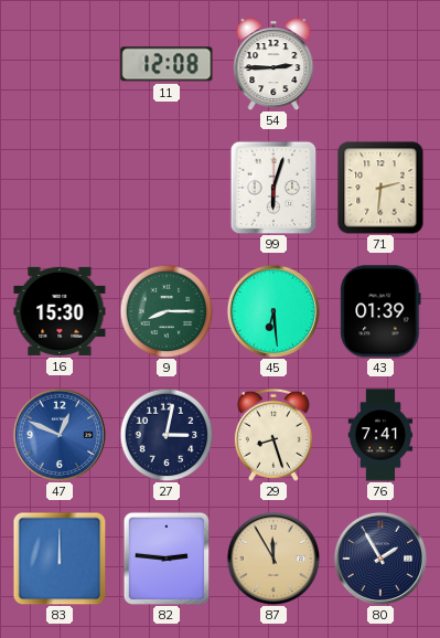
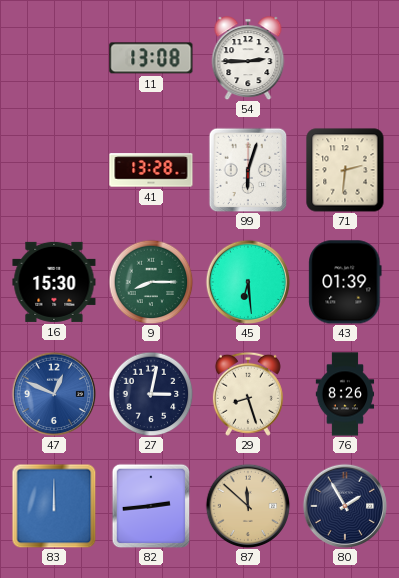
11: 12:08 -> 13:08 (151, 58)
41: none -> 13:28 (151, 170)
76: 7:41 -> 8:26 (345, 394)
82: 2:46 -> 2:44 (151, 506)
87: 11:55 -> 11:52 (248, 506)
